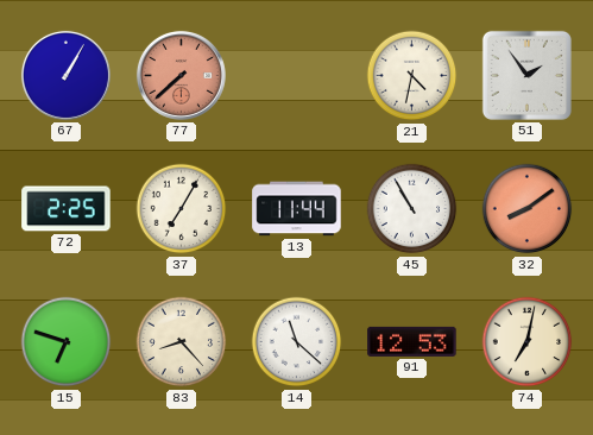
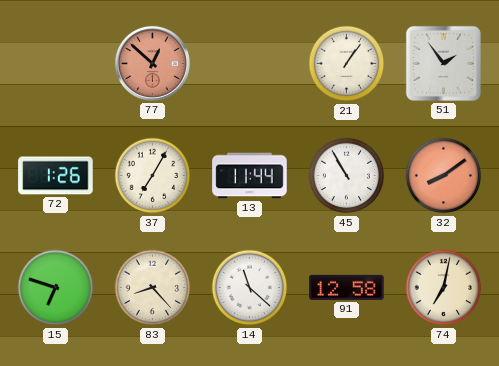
67: 1:05 -> none (65, 75)
77: 7:38 -> 12:52 (152, 63)
21: 4:32 -> 1:06 (347, 64)
72: 2:25 -> 1:26 (56, 176)
91: 12:53 -> 12:58 (347, 287)
